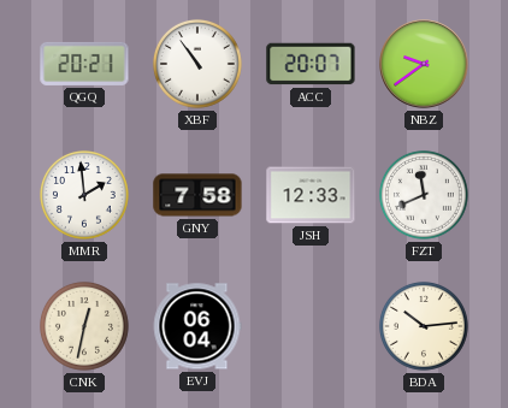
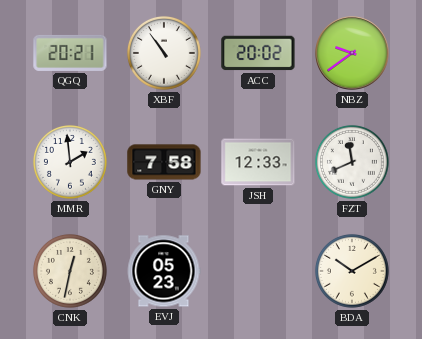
ACC: 20:07 -> 20:02 (258, 53)
EVJ: 06:04 -> 05:23 (164, 271)
BDA: 10:14 -> 10:10 (352, 271)
